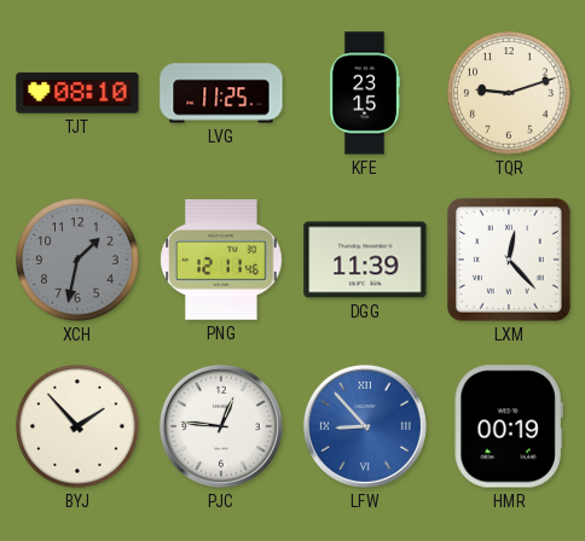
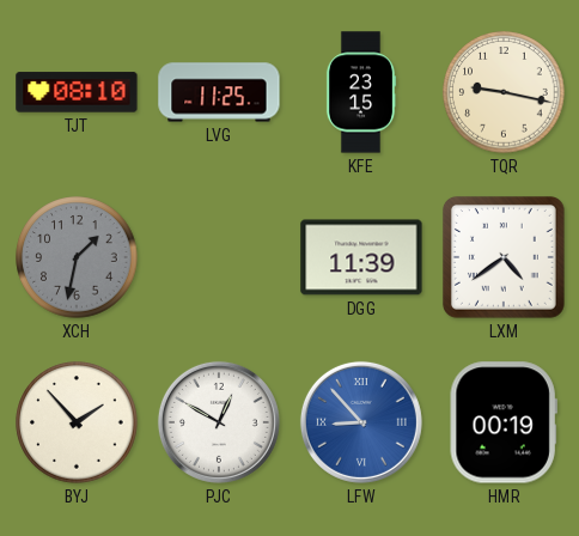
TQR: 9:12 -> 9:17 (504, 92)
PNG: 12:11 -> none (221, 261)
LXM: 12:23 -> 4:39 (504, 257)
PJC: 12:46 -> 12:50 (219, 422)
